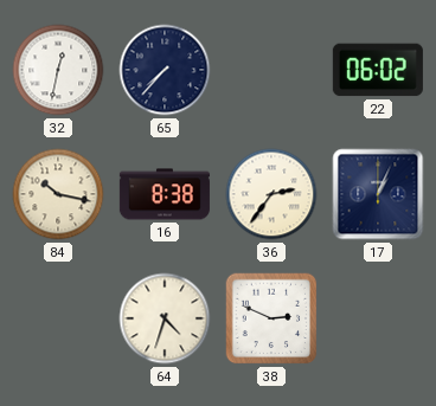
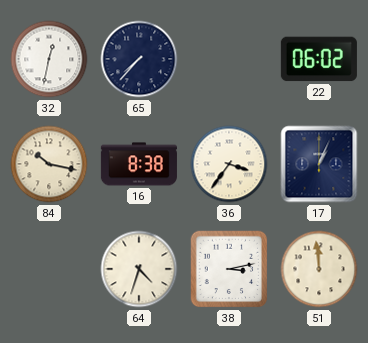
36: 2:36 -> 3:36 (229, 164)
38: 2:49 -> 3:13 (229, 269)
51: none -> 11:59 (319, 269)
